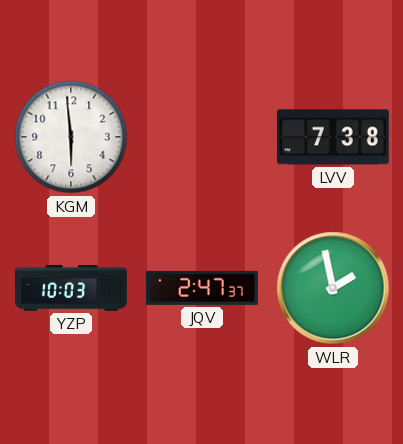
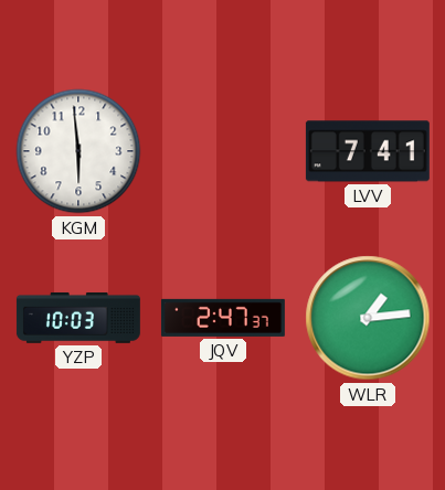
LVV: 7:38 -> 7:41 (368, 151)
WLR: 1:58 -> 1:14 (368, 318)
